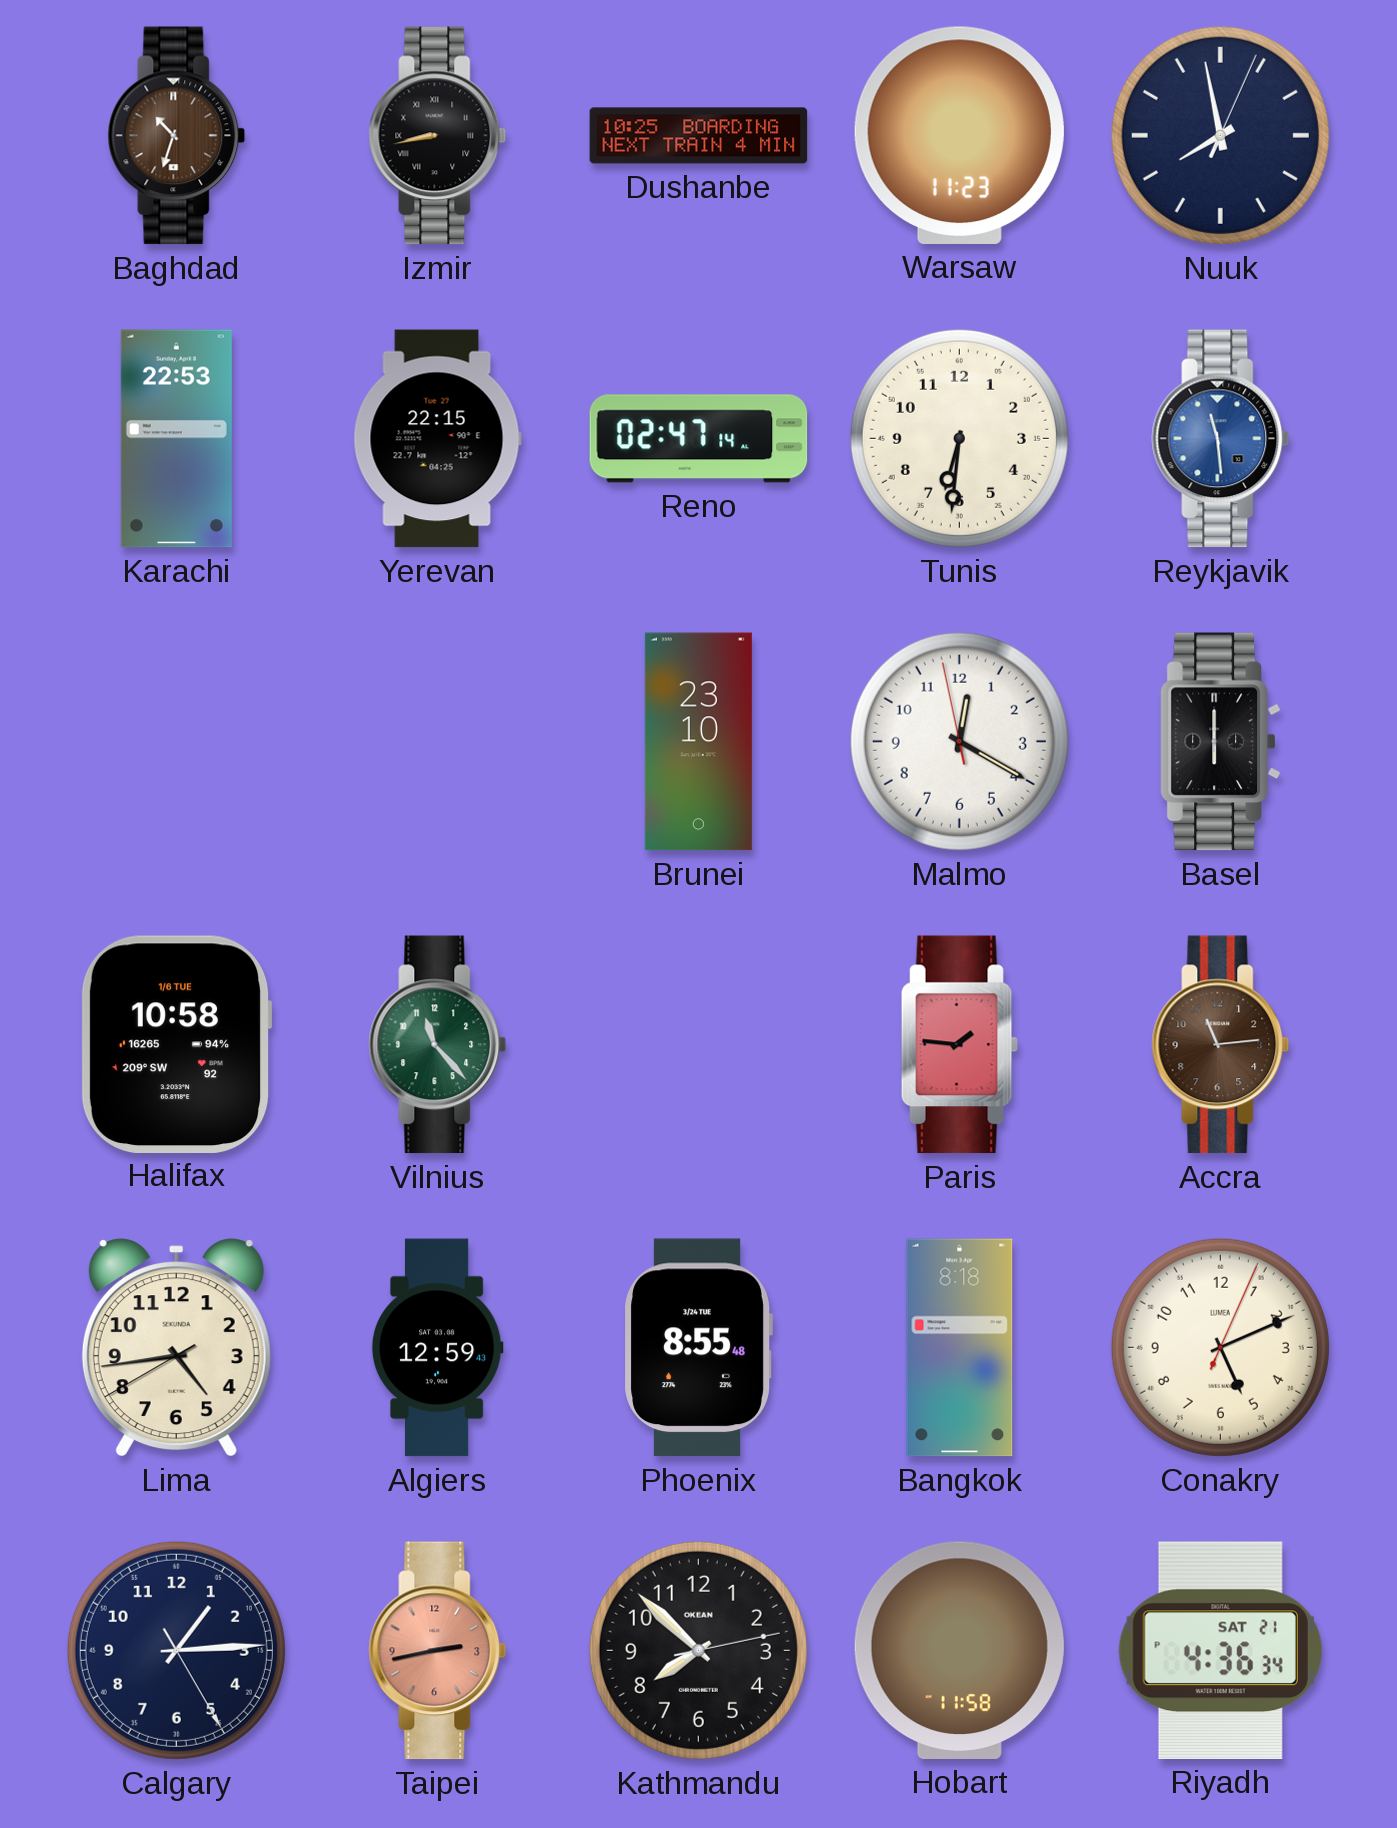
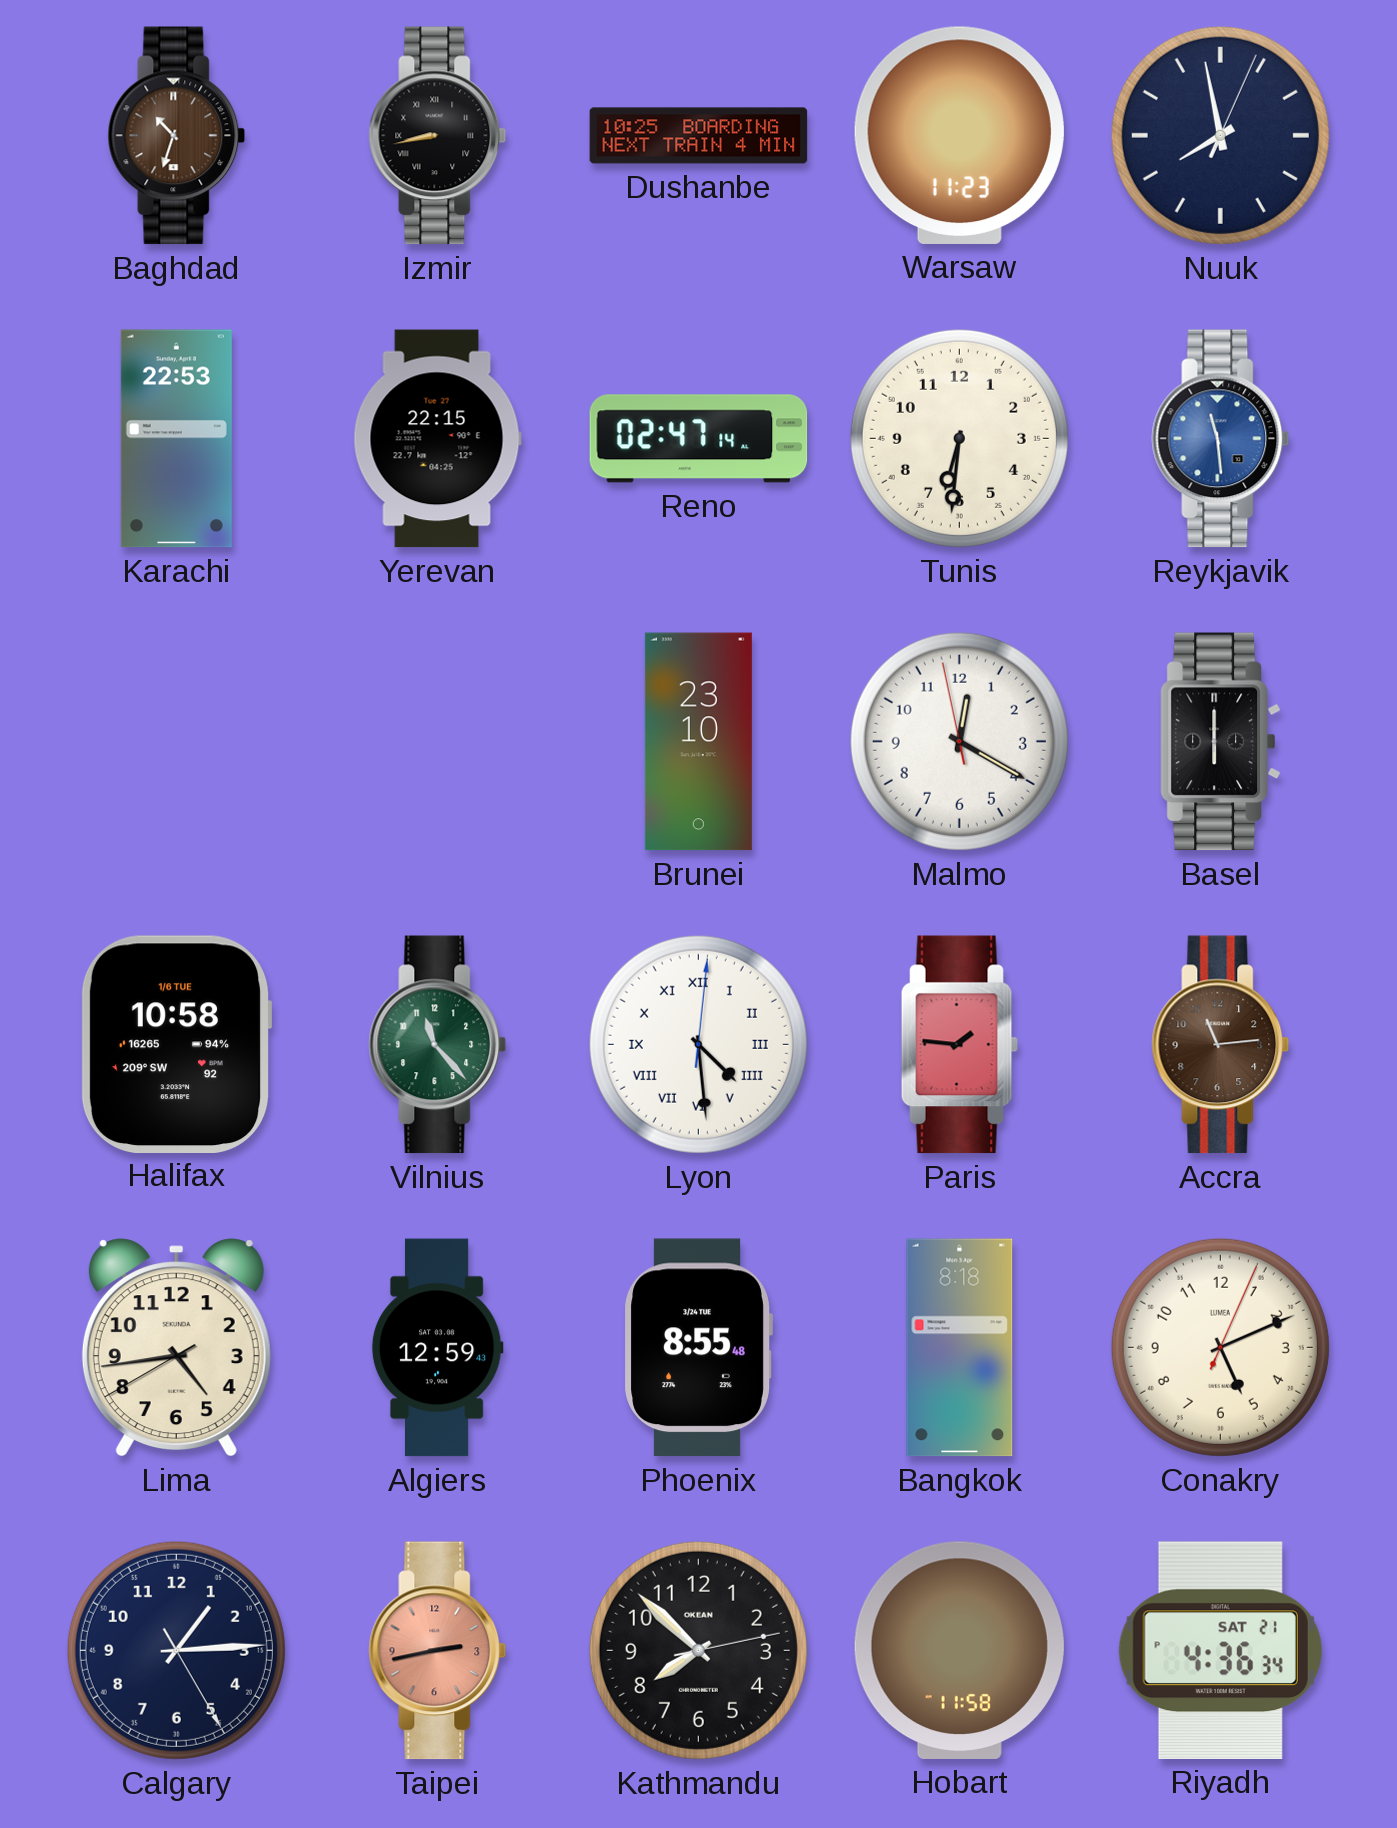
Lyon: none -> 4:29 (698, 1044)
